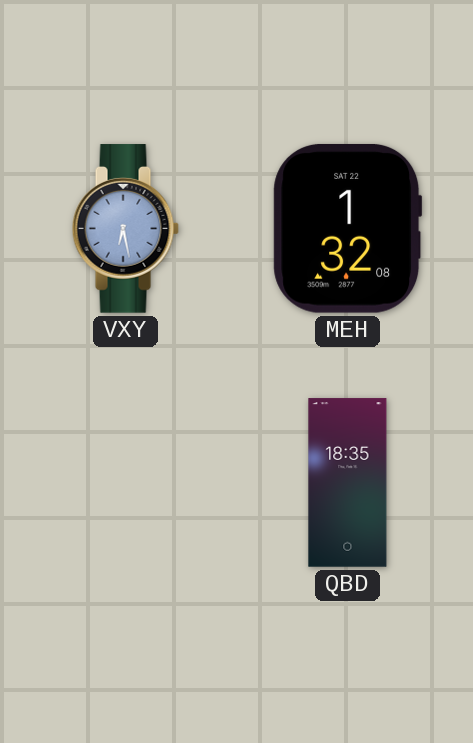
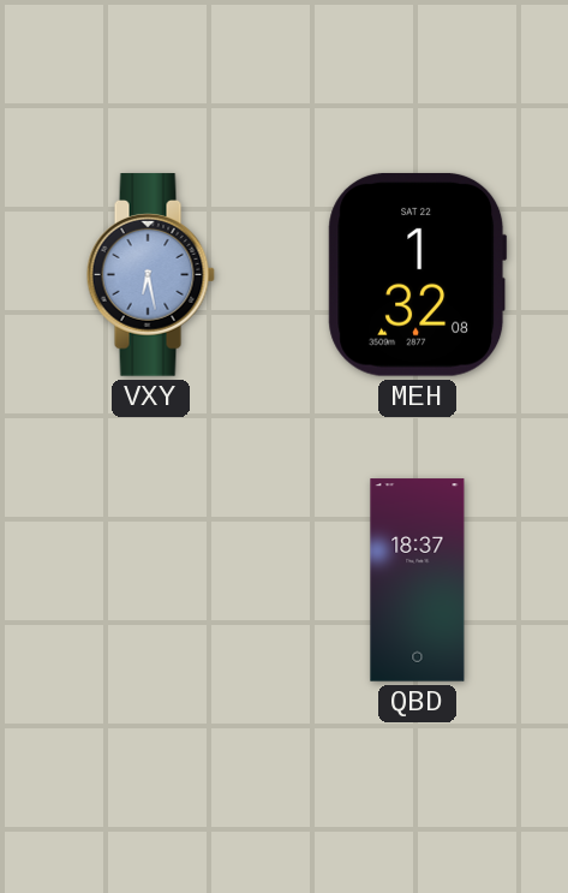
QBD: 18:35 -> 18:37 (418, 581)
